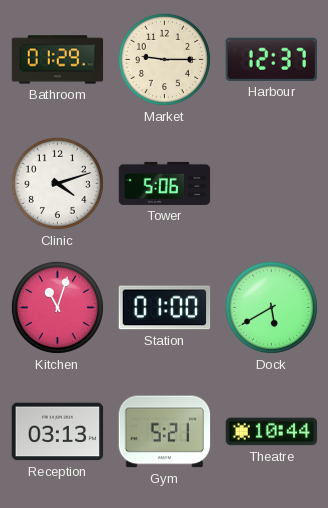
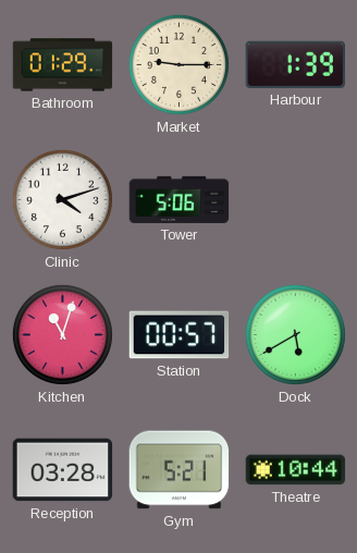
Harbour: 12:37 -> 1:39 (296, 64)
Station: 01:00 -> 00:57 (180, 335)
Reception: 03:13 -> 03:28 (63, 470)
